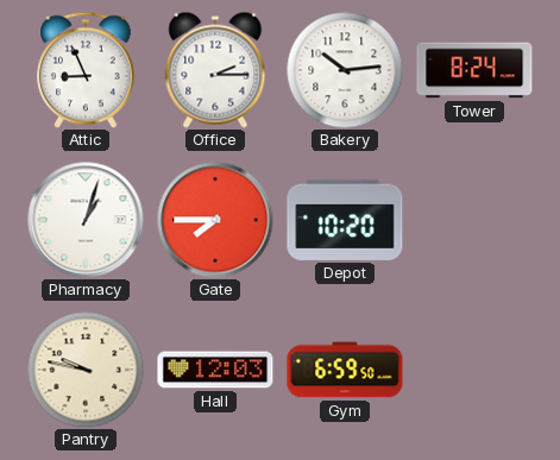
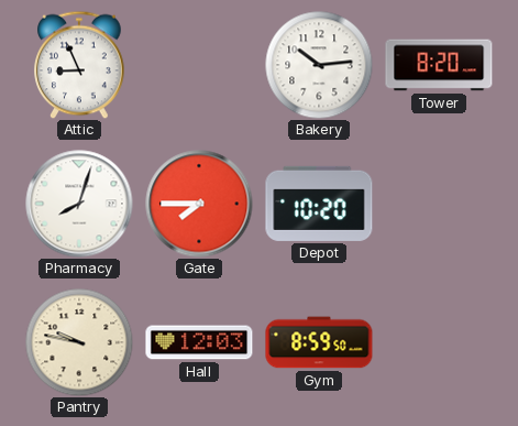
Office: 2:15 -> none (215, 70)
Tower: 8:24 -> 8:20 (439, 65)
Pharmacy: 1:03 -> 8:03 (79, 204)
Gym: 6:59 -> 8:59 (319, 342)
